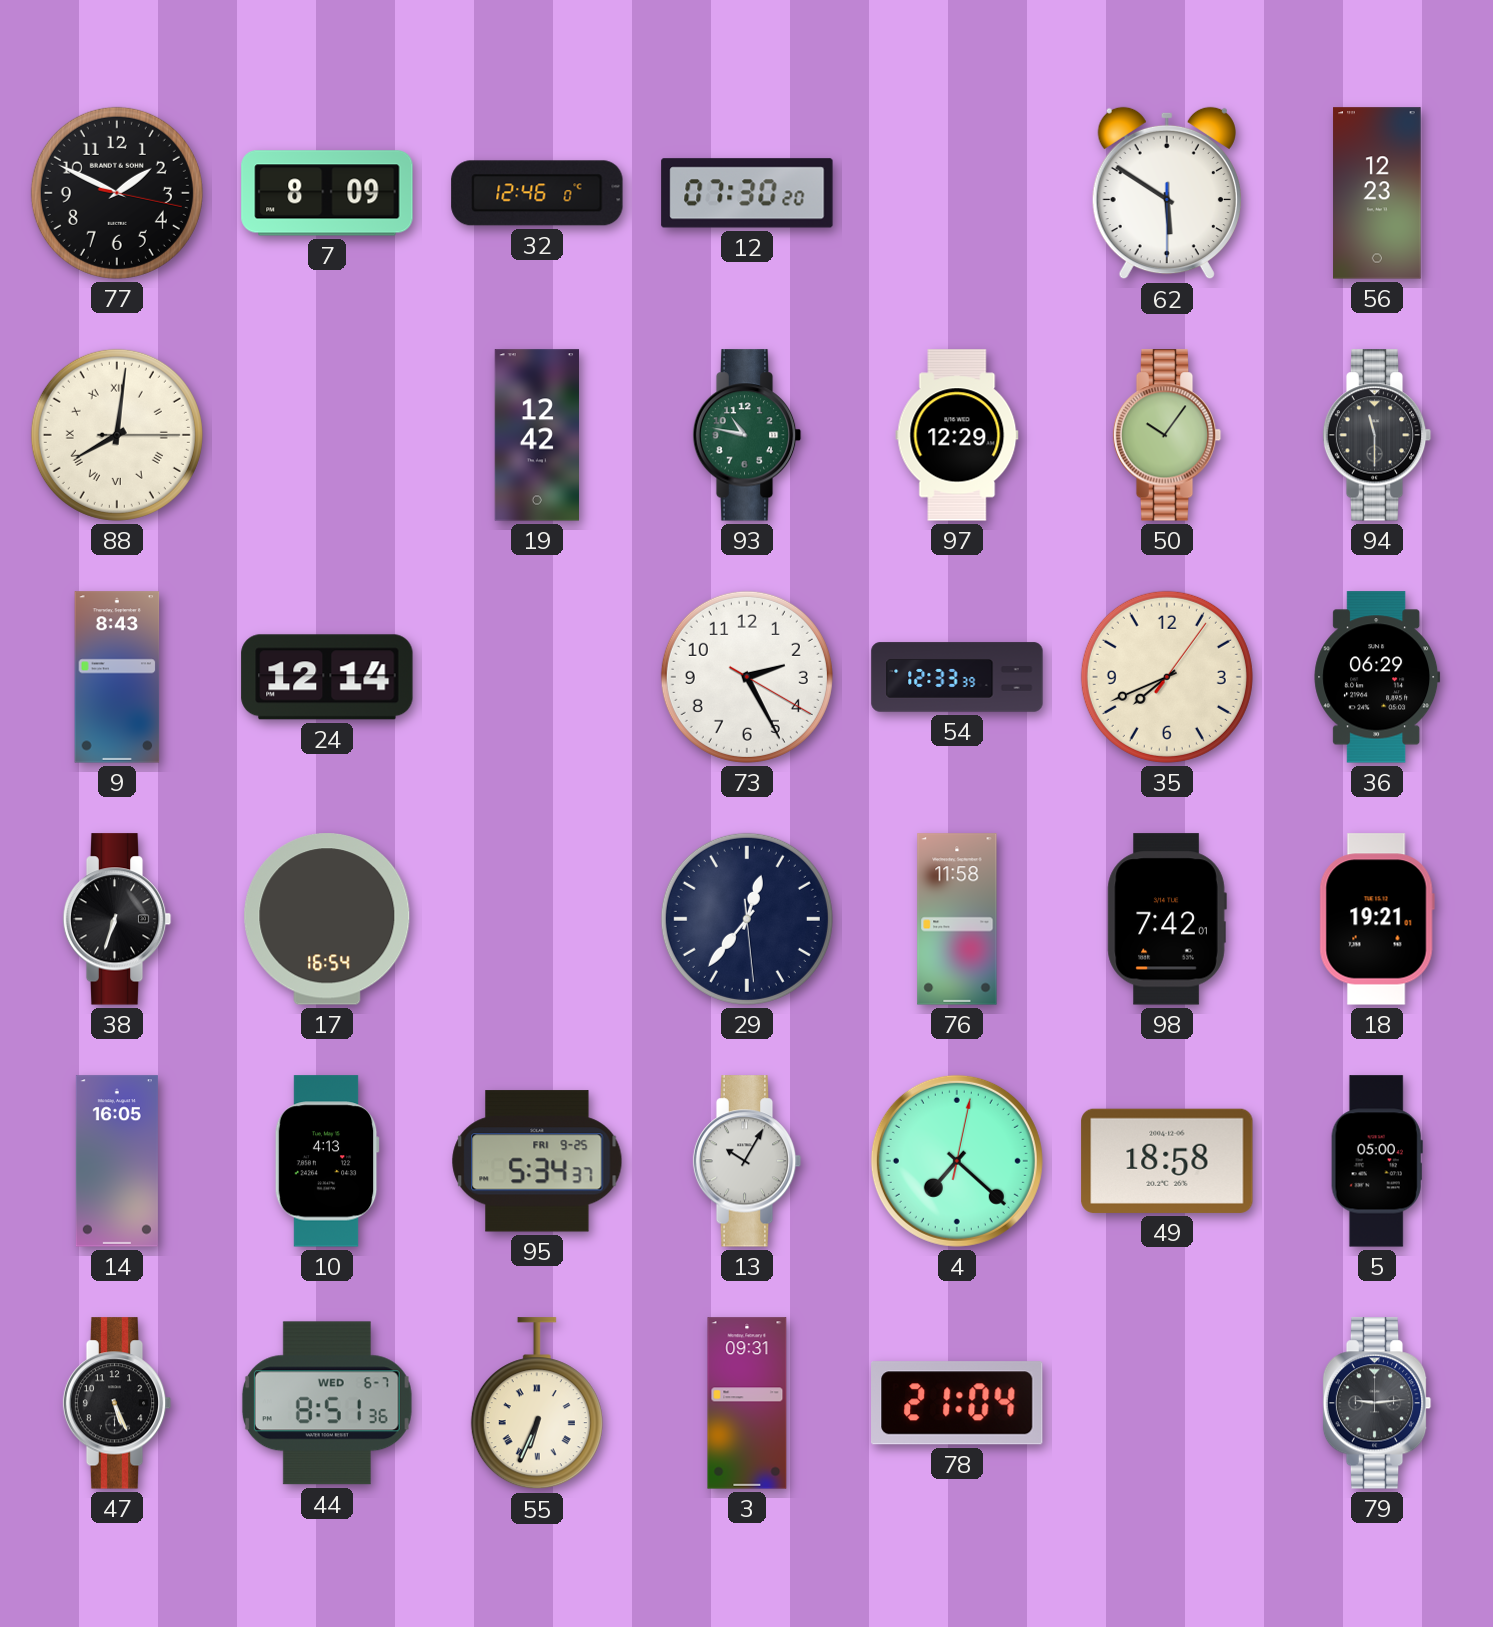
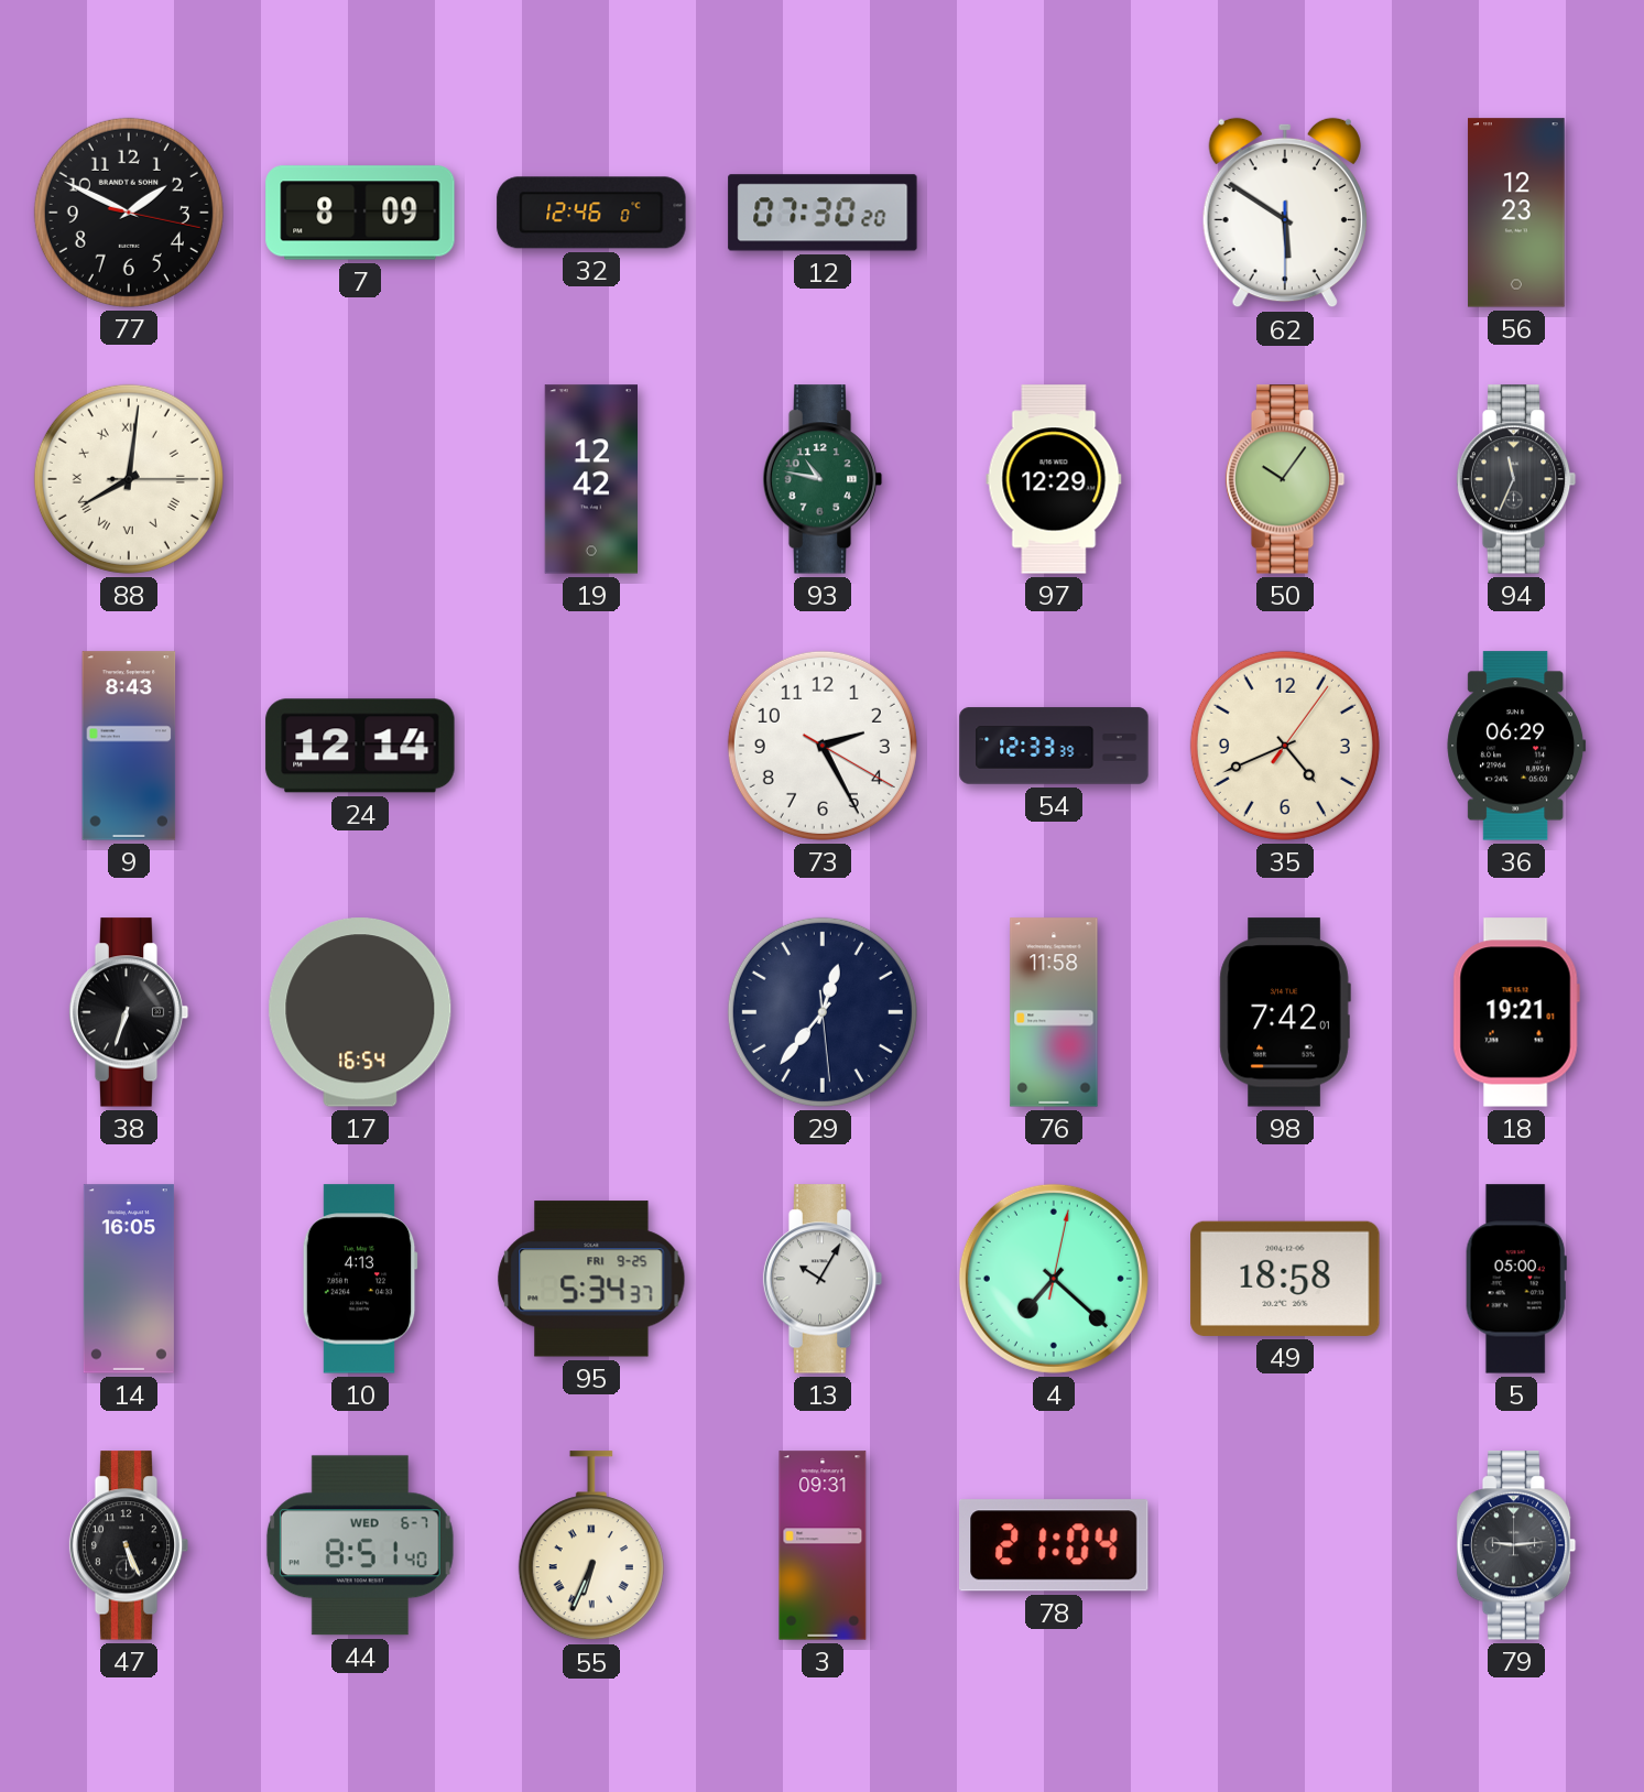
94: 11:30 -> 11:34 (1516, 479)
35: 7:41 -> 4:41 (1285, 746)
44: 8:51:36 -> 8:51:40 (360, 1545)
